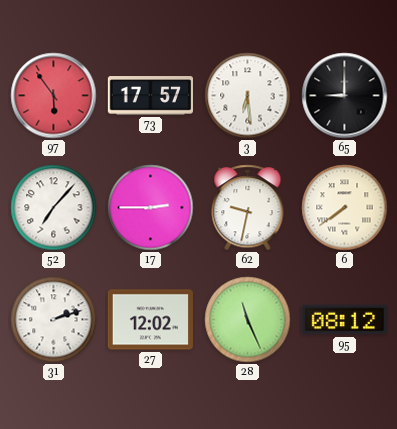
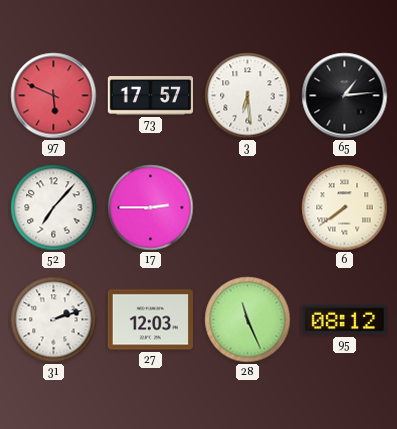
97: 5:54 -> 5:49 (54, 96)
65: 9:00 -> 1:14 (345, 96)
62: 9:32 -> none (248, 208)
27: 12:02 -> 12:03 (150, 320)
